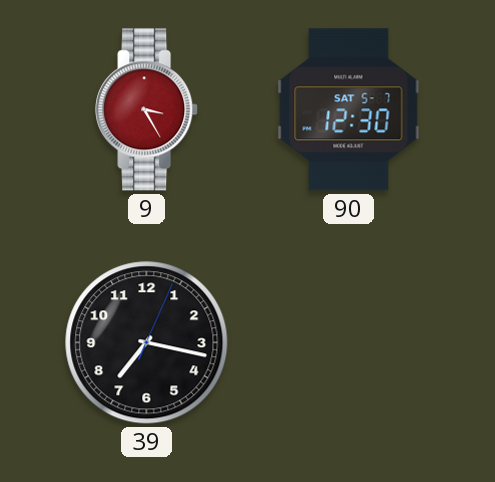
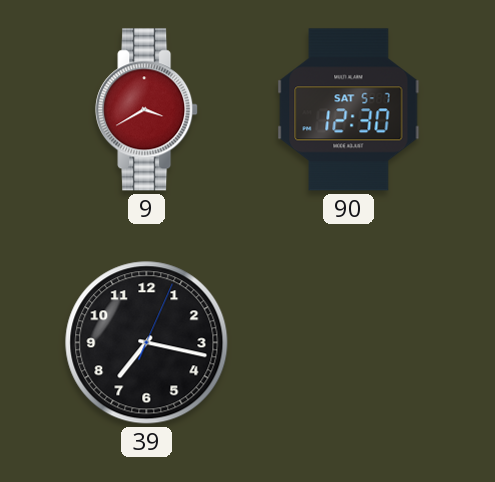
9: 3:25 -> 3:40 (147, 110)
